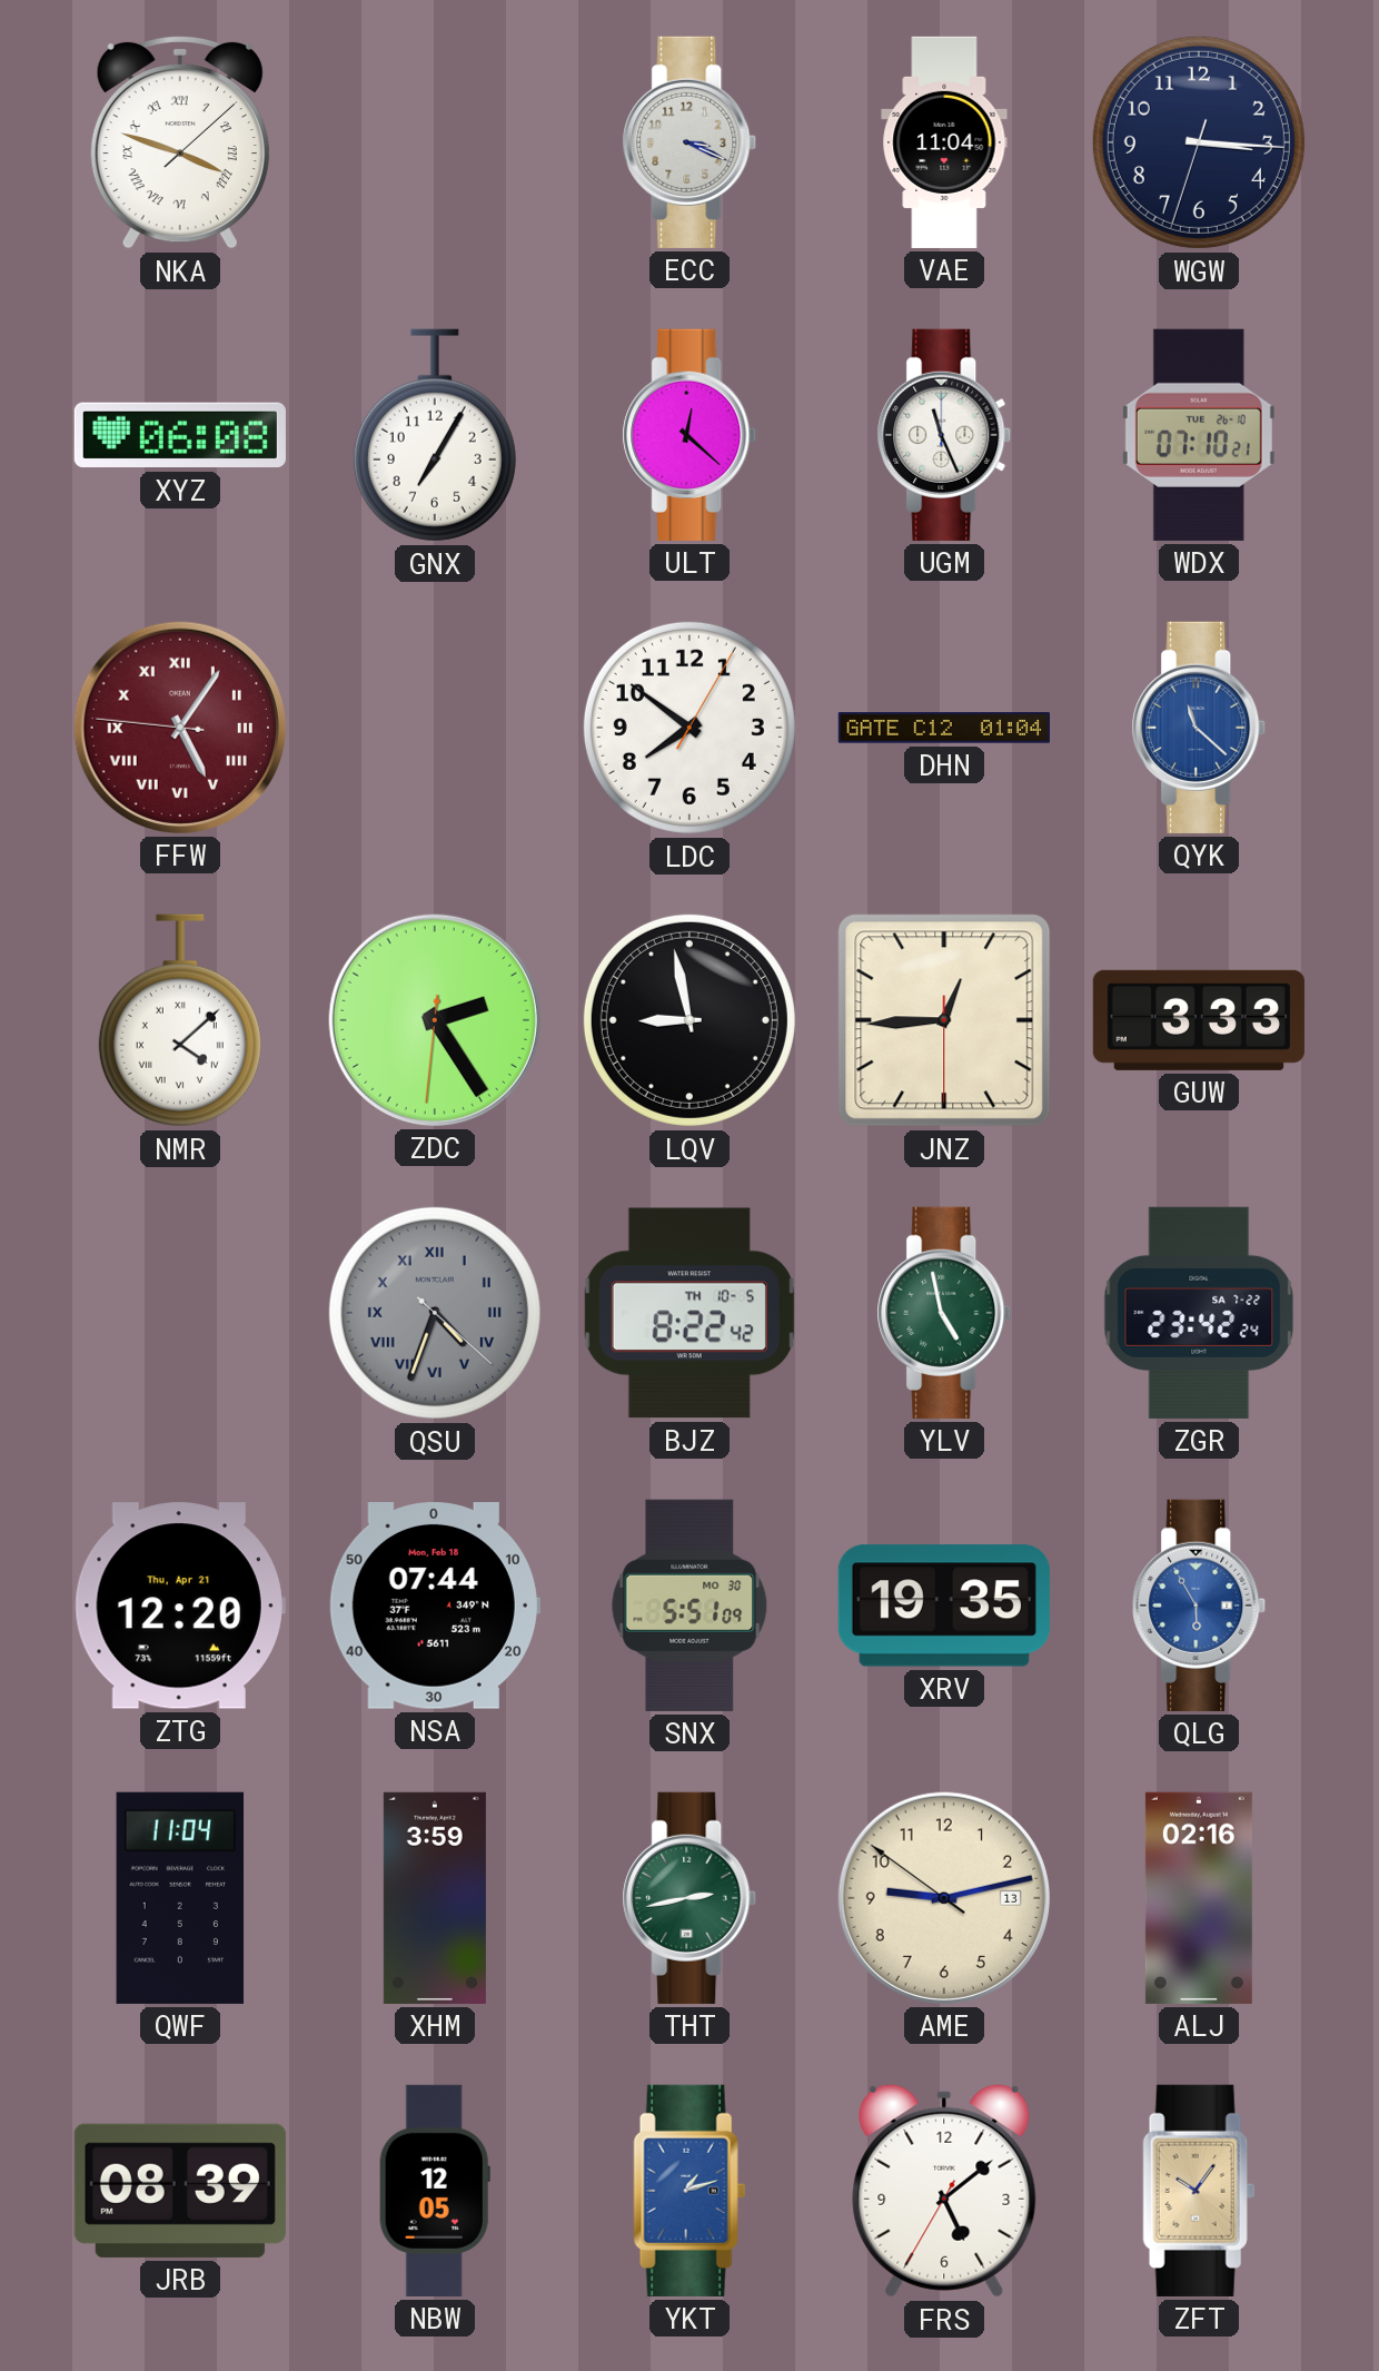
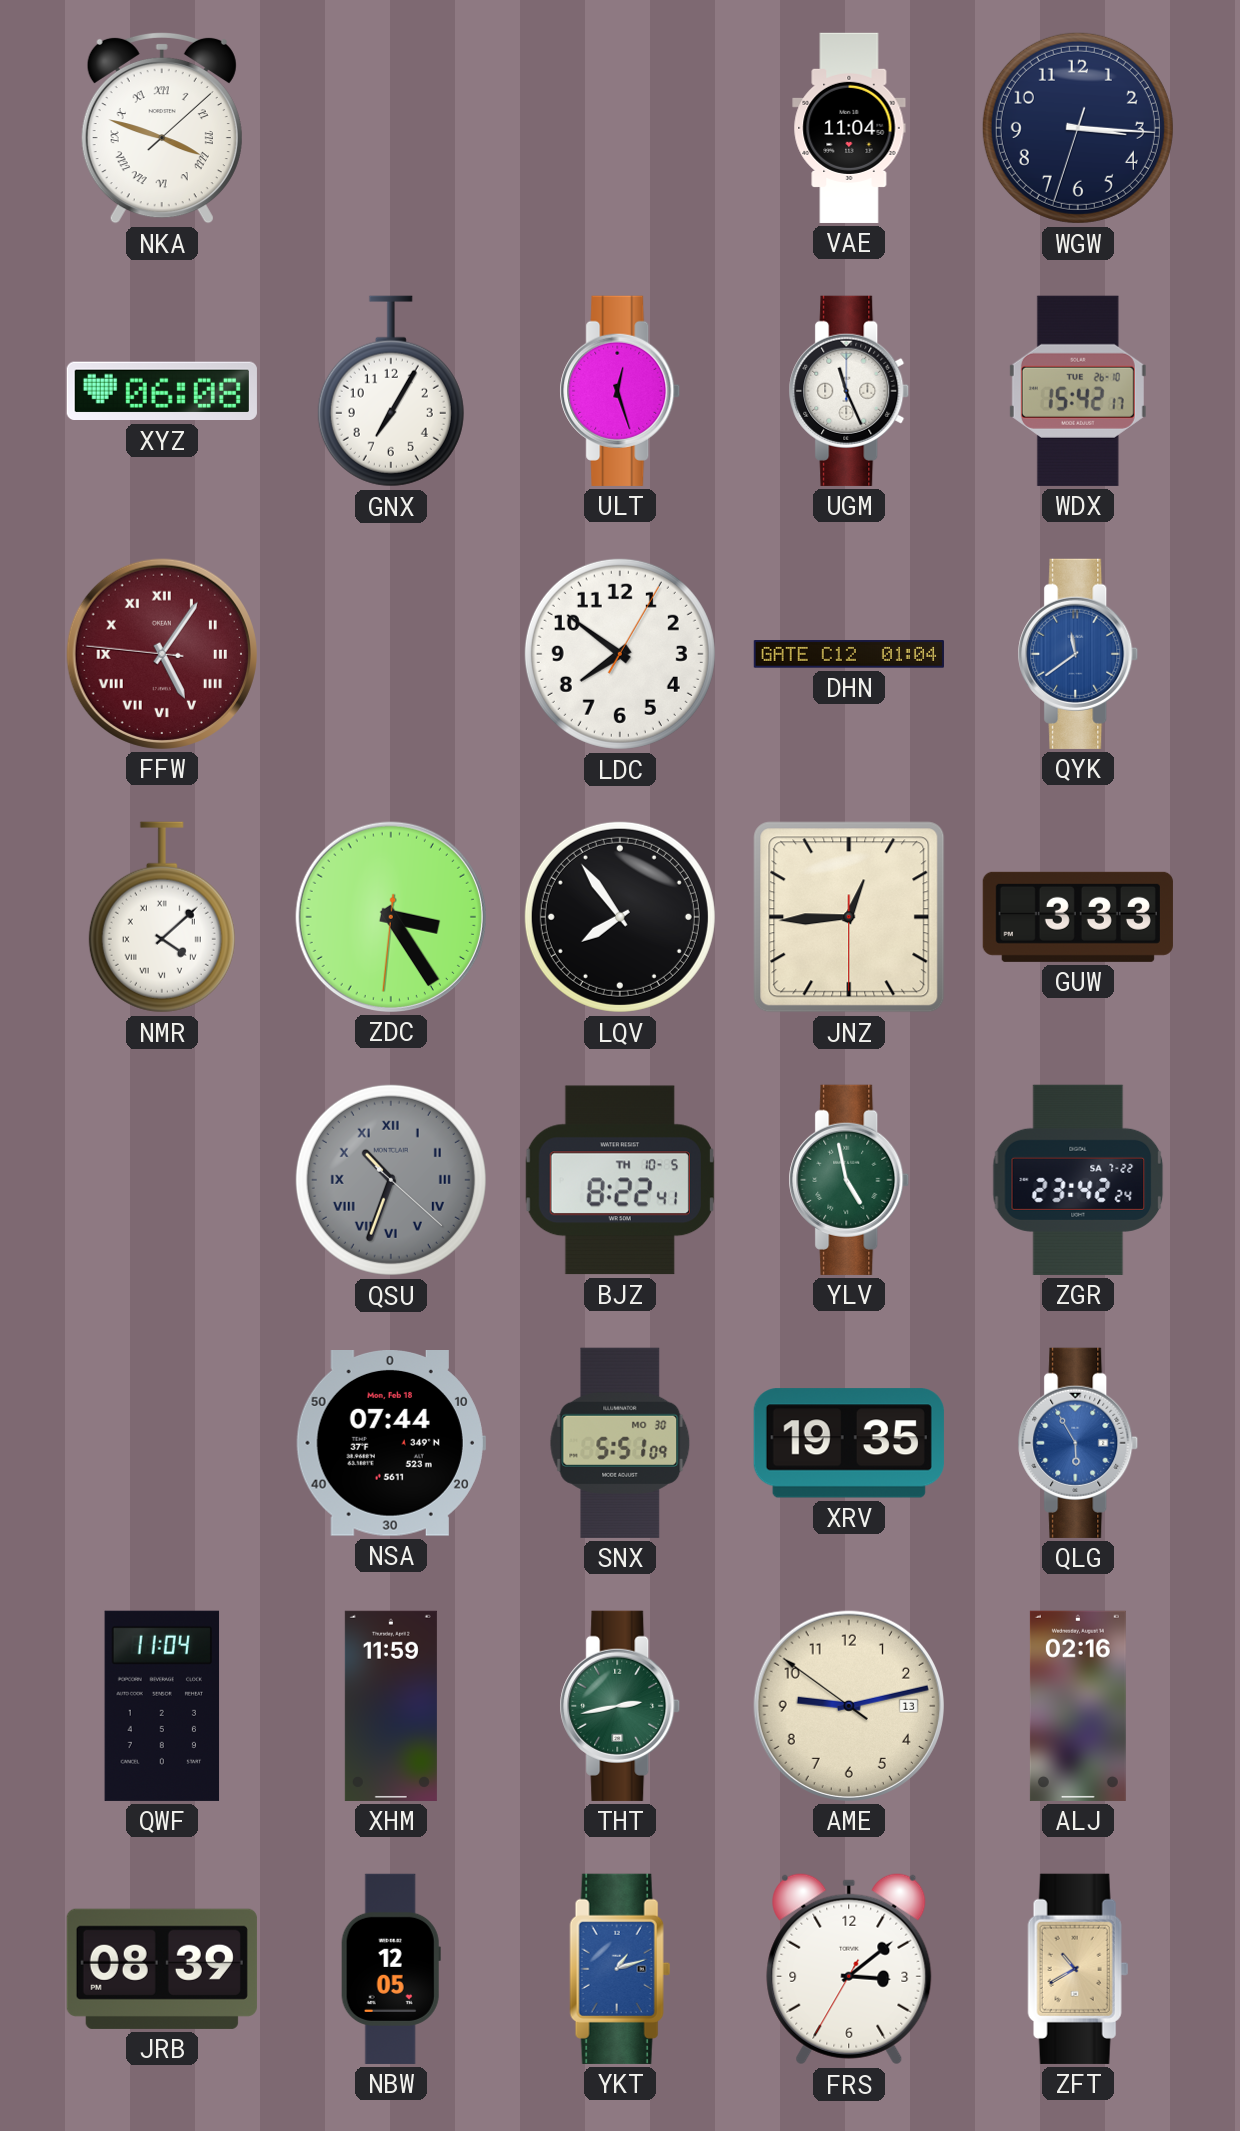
ECC: 3:19 -> none (689, 142)
ULT: 12:22 -> 12:27 (620, 391)
WDX: 07:10 -> 15:42 (1078, 391)
QYK: 11:22 -> 11:39 (1078, 654)
ZDC: 2:24 -> 3:24 (391, 917)
LQV: 8:58 -> 7:54 (620, 917)
QSU: 4:33 -> 10:33 (391, 1180)
BJZ: 8:22:42 -> 8:22:41 (620, 1180)
ZTG: 12:20 -> none (180, 1606)
XHM: 3:59 -> 11:59 (391, 1706)
FRS: 5:08 -> 3:08 (849, 1969)
ZFT: 10:06 -> 10:40 (1078, 1969)
